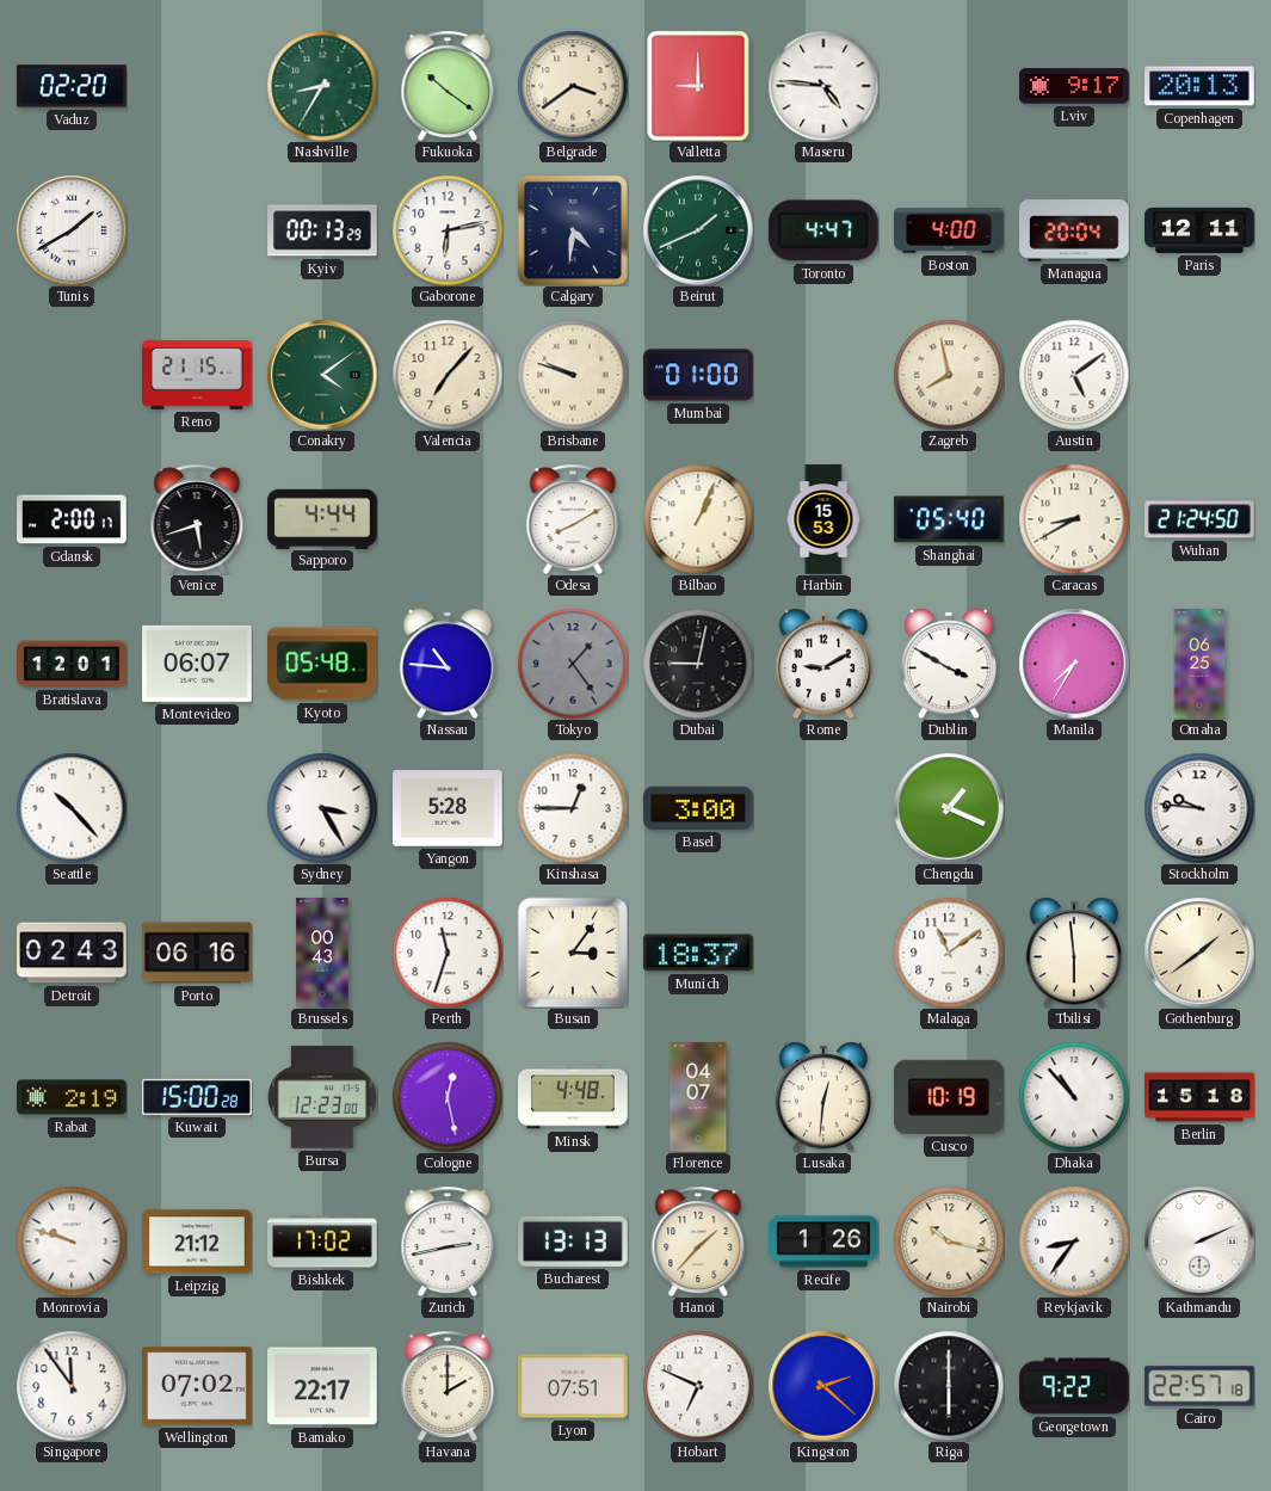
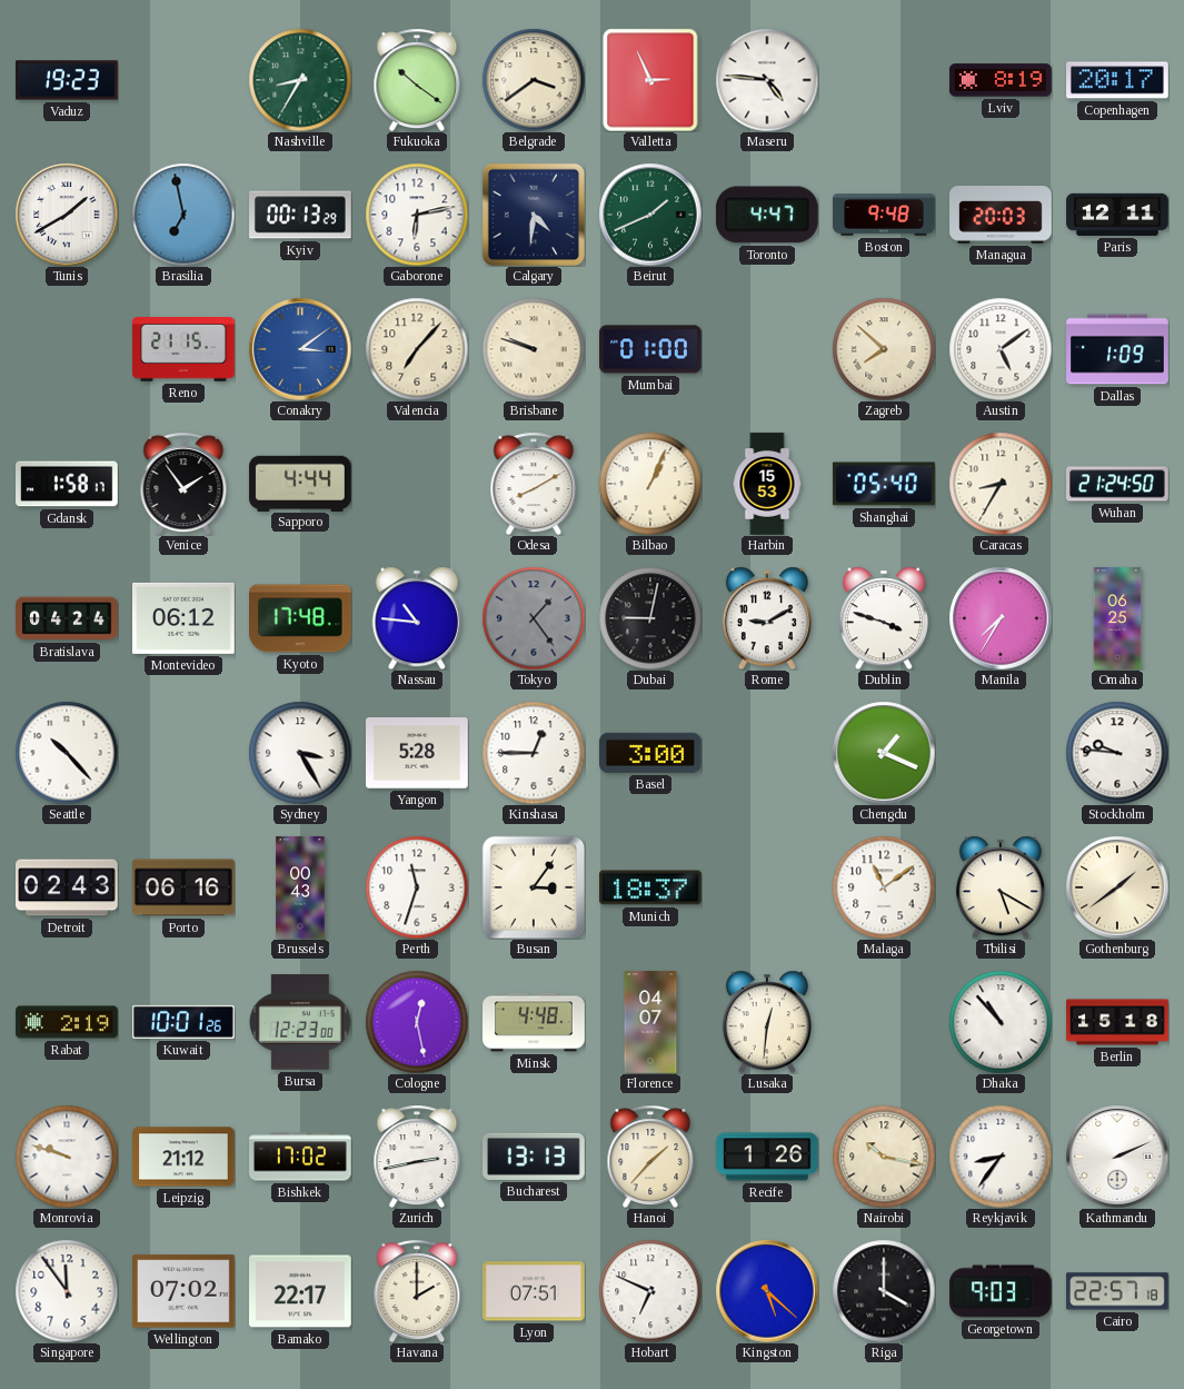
Vaduz: 02:20 -> 19:23 (67, 80)
Valletta: 9:00 -> 2:56 (650, 80)
Lviv: 9:17 -> 8:19 (1002, 80)
Copenhagen: 20:13 -> 20:17 (1118, 80)
Brasilia: none -> 6:58 (183, 215)
Boston: 4:00 -> 9:48 (884, 215)
Managua: 20:04 -> 20:03 (1001, 215)
Conakry: 4:09 -> 3:09 (300, 349)
Conakry dial: green -> blue (300, 349)
Zagreb: 7:58 -> 7:52 (884, 349)
Dallas: none -> 1:09 (1117, 349)
Gdansk: 2:00 -> 1:58 (68, 484)
Venice: 5:42 -> 1:54 (183, 484)
Caracas: 8:40 -> 8:35 (1001, 484)
Bratislava: 12:01 -> 04:24 (67, 618)
Montevideo: 06:07 -> 06:12 (185, 618)
Kyoto: 05:48 -> 17:48 (301, 618)
Dublin: 3:50 -> 3:48 (884, 618)
Tbilisi: 5:59 -> 5:20 (1001, 887)
Kuwait: 15:00 -> 10:01 (185, 1022)
Cusco: 10:19 -> none (949, 1097)
Kingston: 2:22 -> 5:22 (767, 1291)
Riga: 6:00 -> 4:00 (884, 1291)
Georgetown: 9:22 -> 9:03 (1001, 1291)
